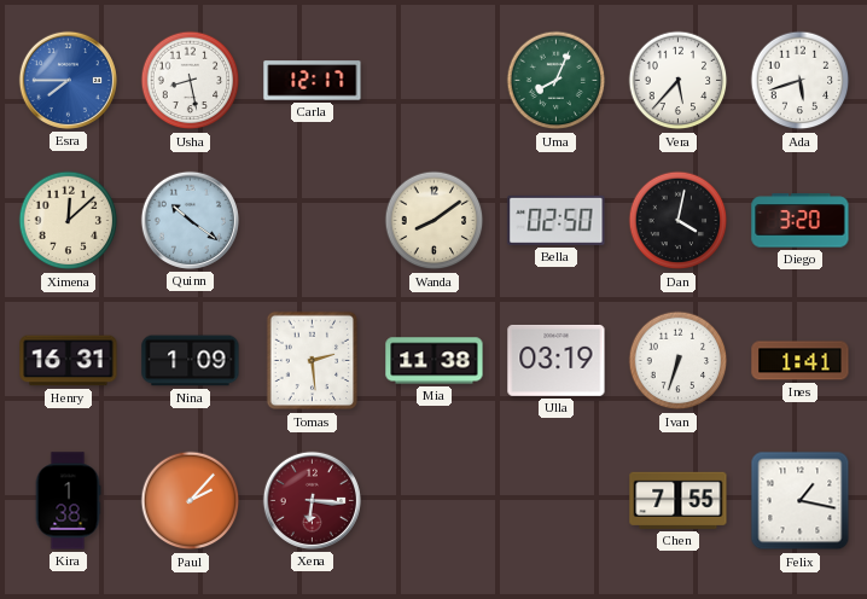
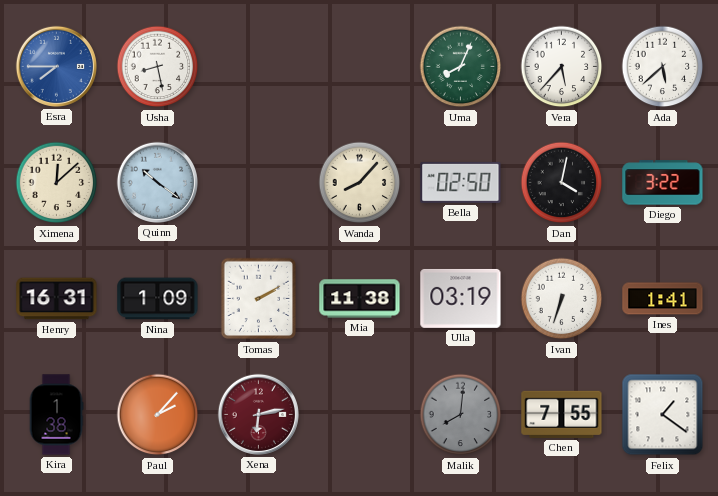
Carla: 12:17 -> none (313, 81)
Ada: 5:42 -> 5:38 (663, 67)
Wanda: 8:09 -> 8:07 (360, 183)
Diego: 3:20 -> 3:22 (663, 183)
Tomas: 2:29 -> 2:10 (259, 299)
Xena: 6:16 -> 6:13 (258, 414)
Malik: none -> 8:01 (461, 415)
Felix: 1:17 -> 1:21 (663, 415)
